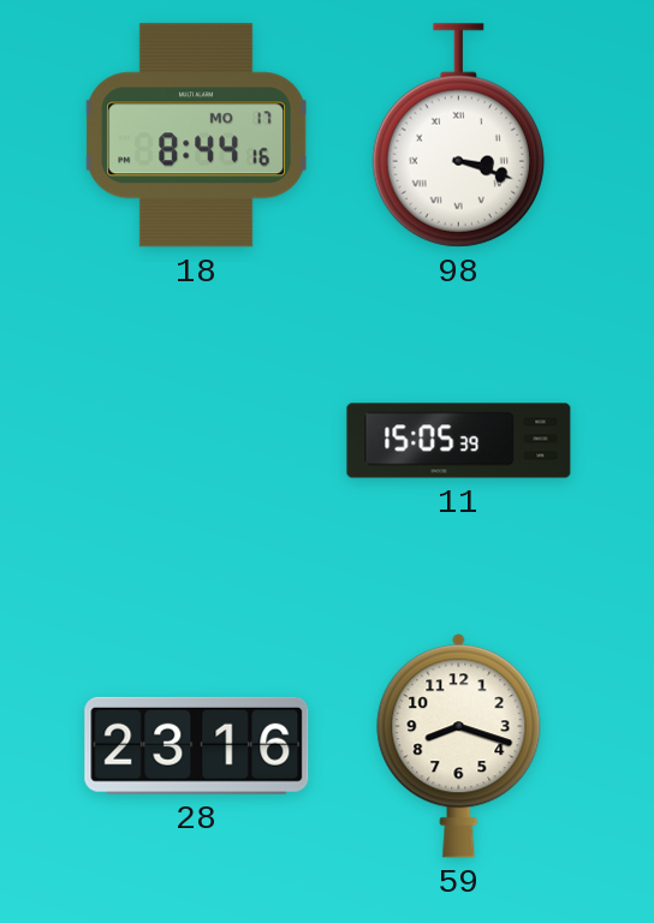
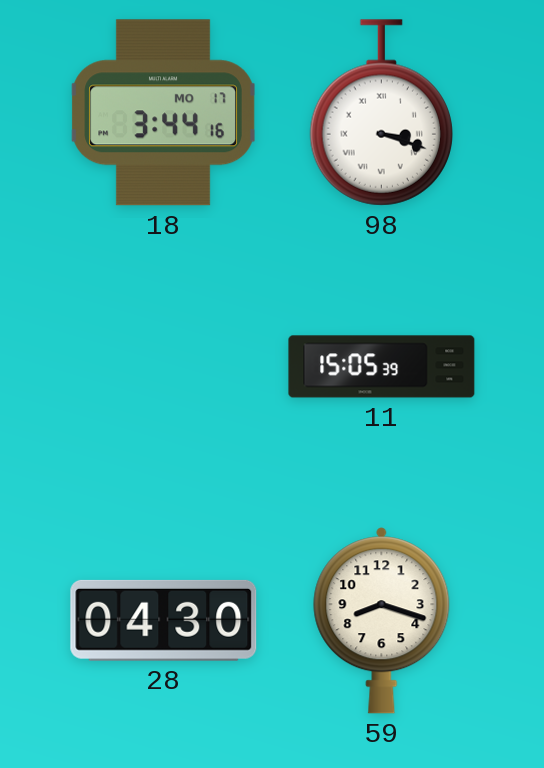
18: 8:44 -> 3:44 (164, 113)
28: 23:16 -> 04:30 (164, 620)
